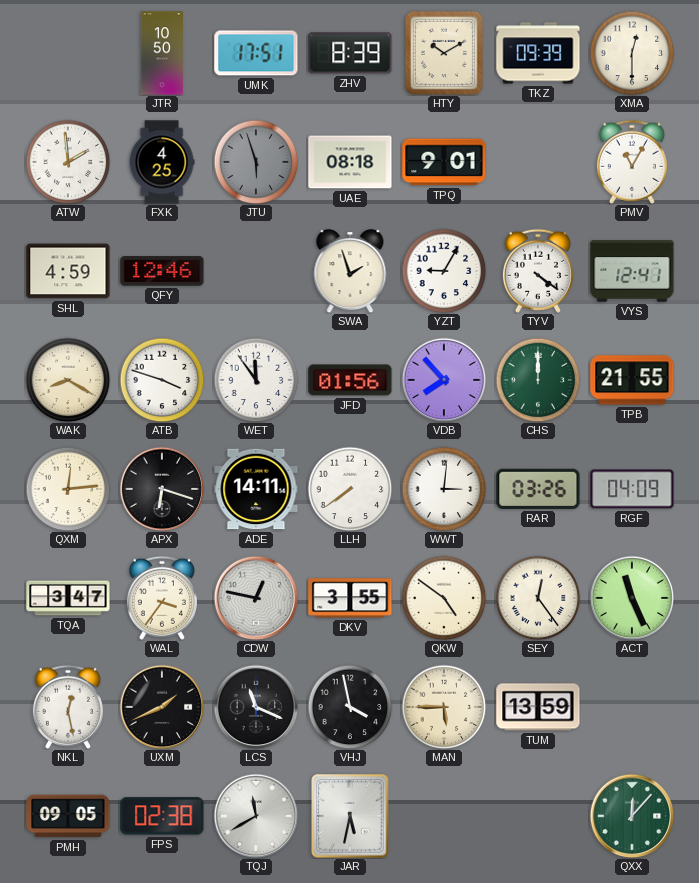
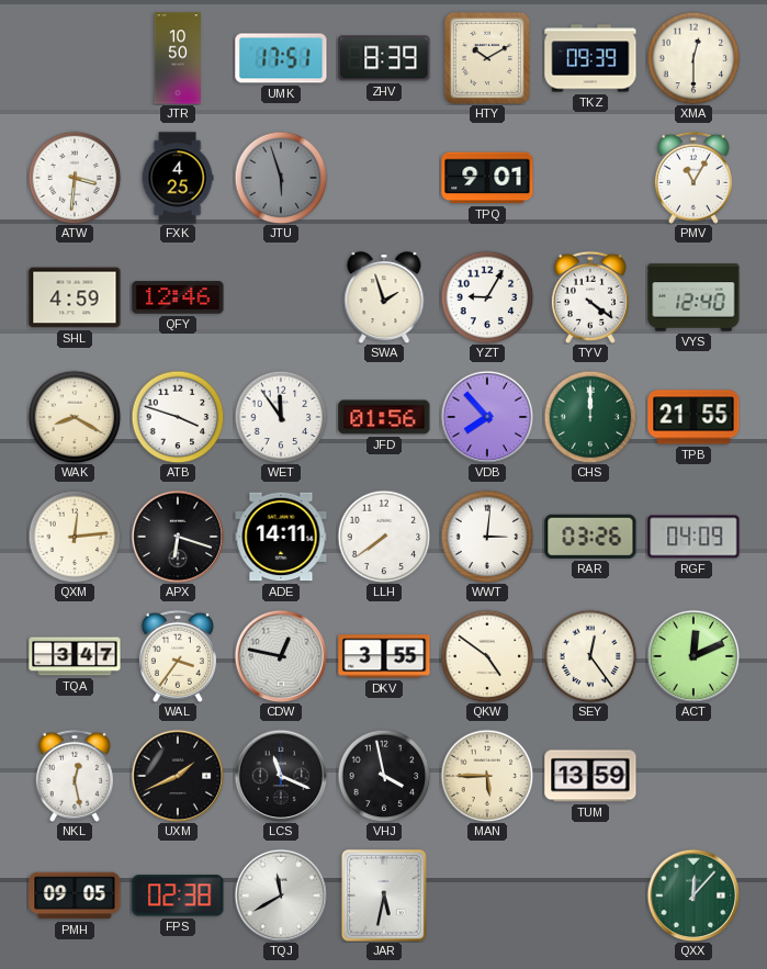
ATW: 1:59 -> 3:31 (75, 178)
UAE: 08:18 -> none (350, 162)
VYS: 12:41 -> 12:40 (693, 297)
ACT: 11:26 -> 12:11 (693, 656)
